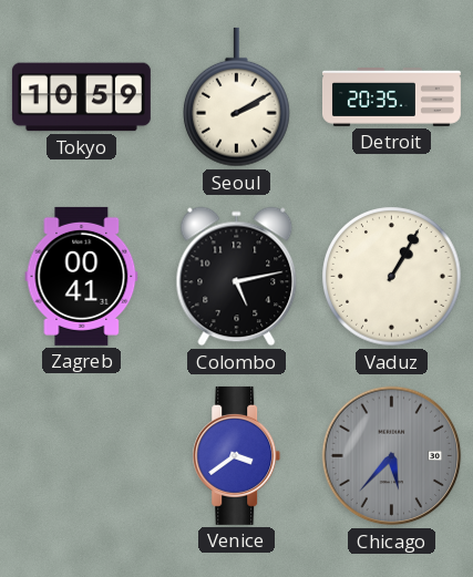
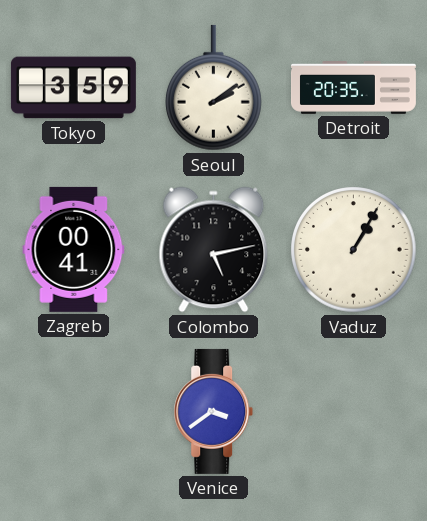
Tokyo: 10:59 -> 3:59 (73, 88)
Seoul: 2:10 -> 2:09 (214, 88)
Chicago: 5:37 -> none (392, 456)
